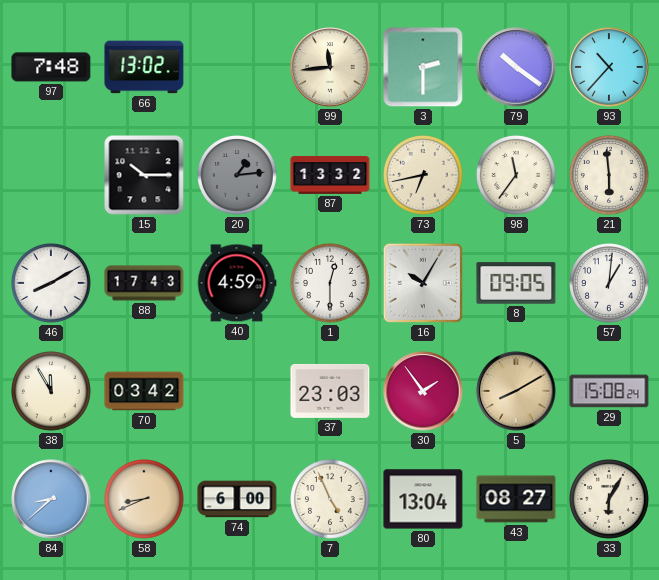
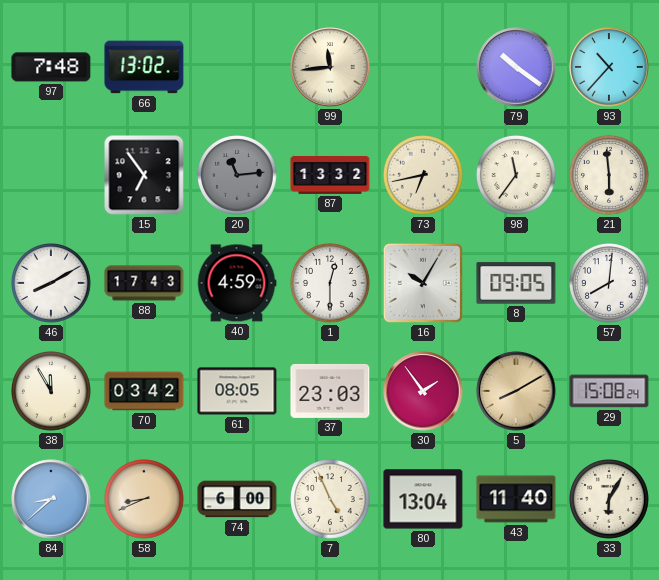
3: 2:30 -> none (423, 67)
15: 10:15 -> 6:54 (144, 175)
20: 1:14 -> 11:14 (238, 176)
57: 1:01 -> 8:01 (610, 284)
61: none -> 08:05 (237, 391)
43: 08:27 -> 11:40 (516, 499)
